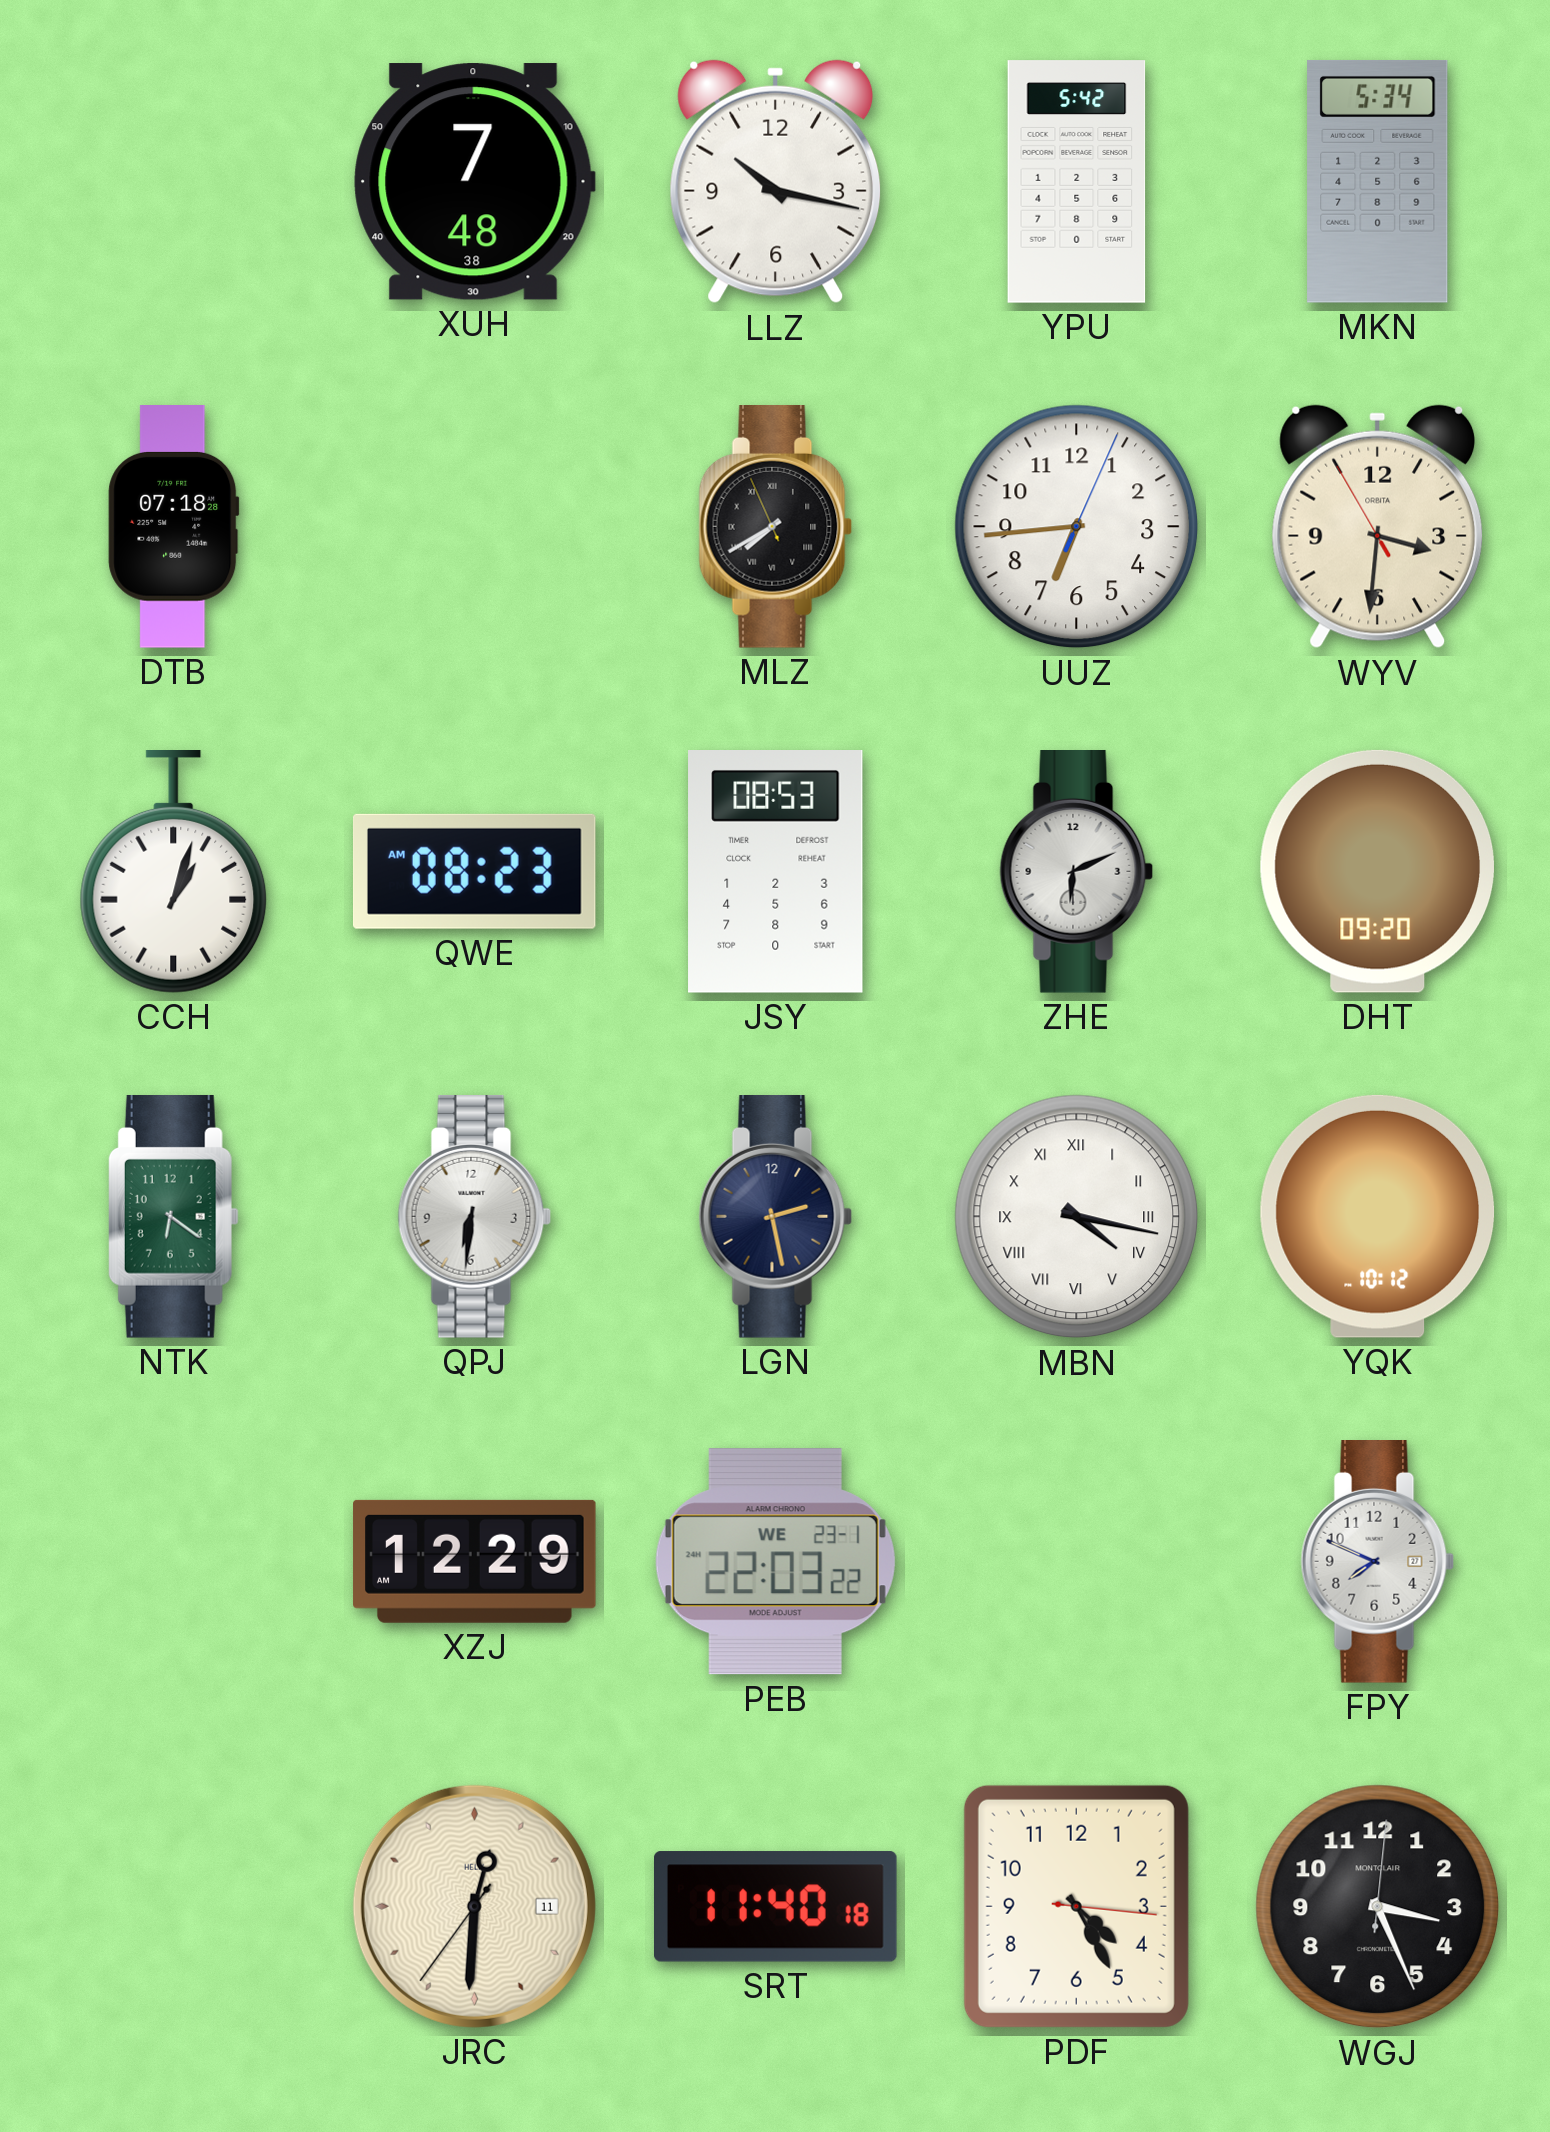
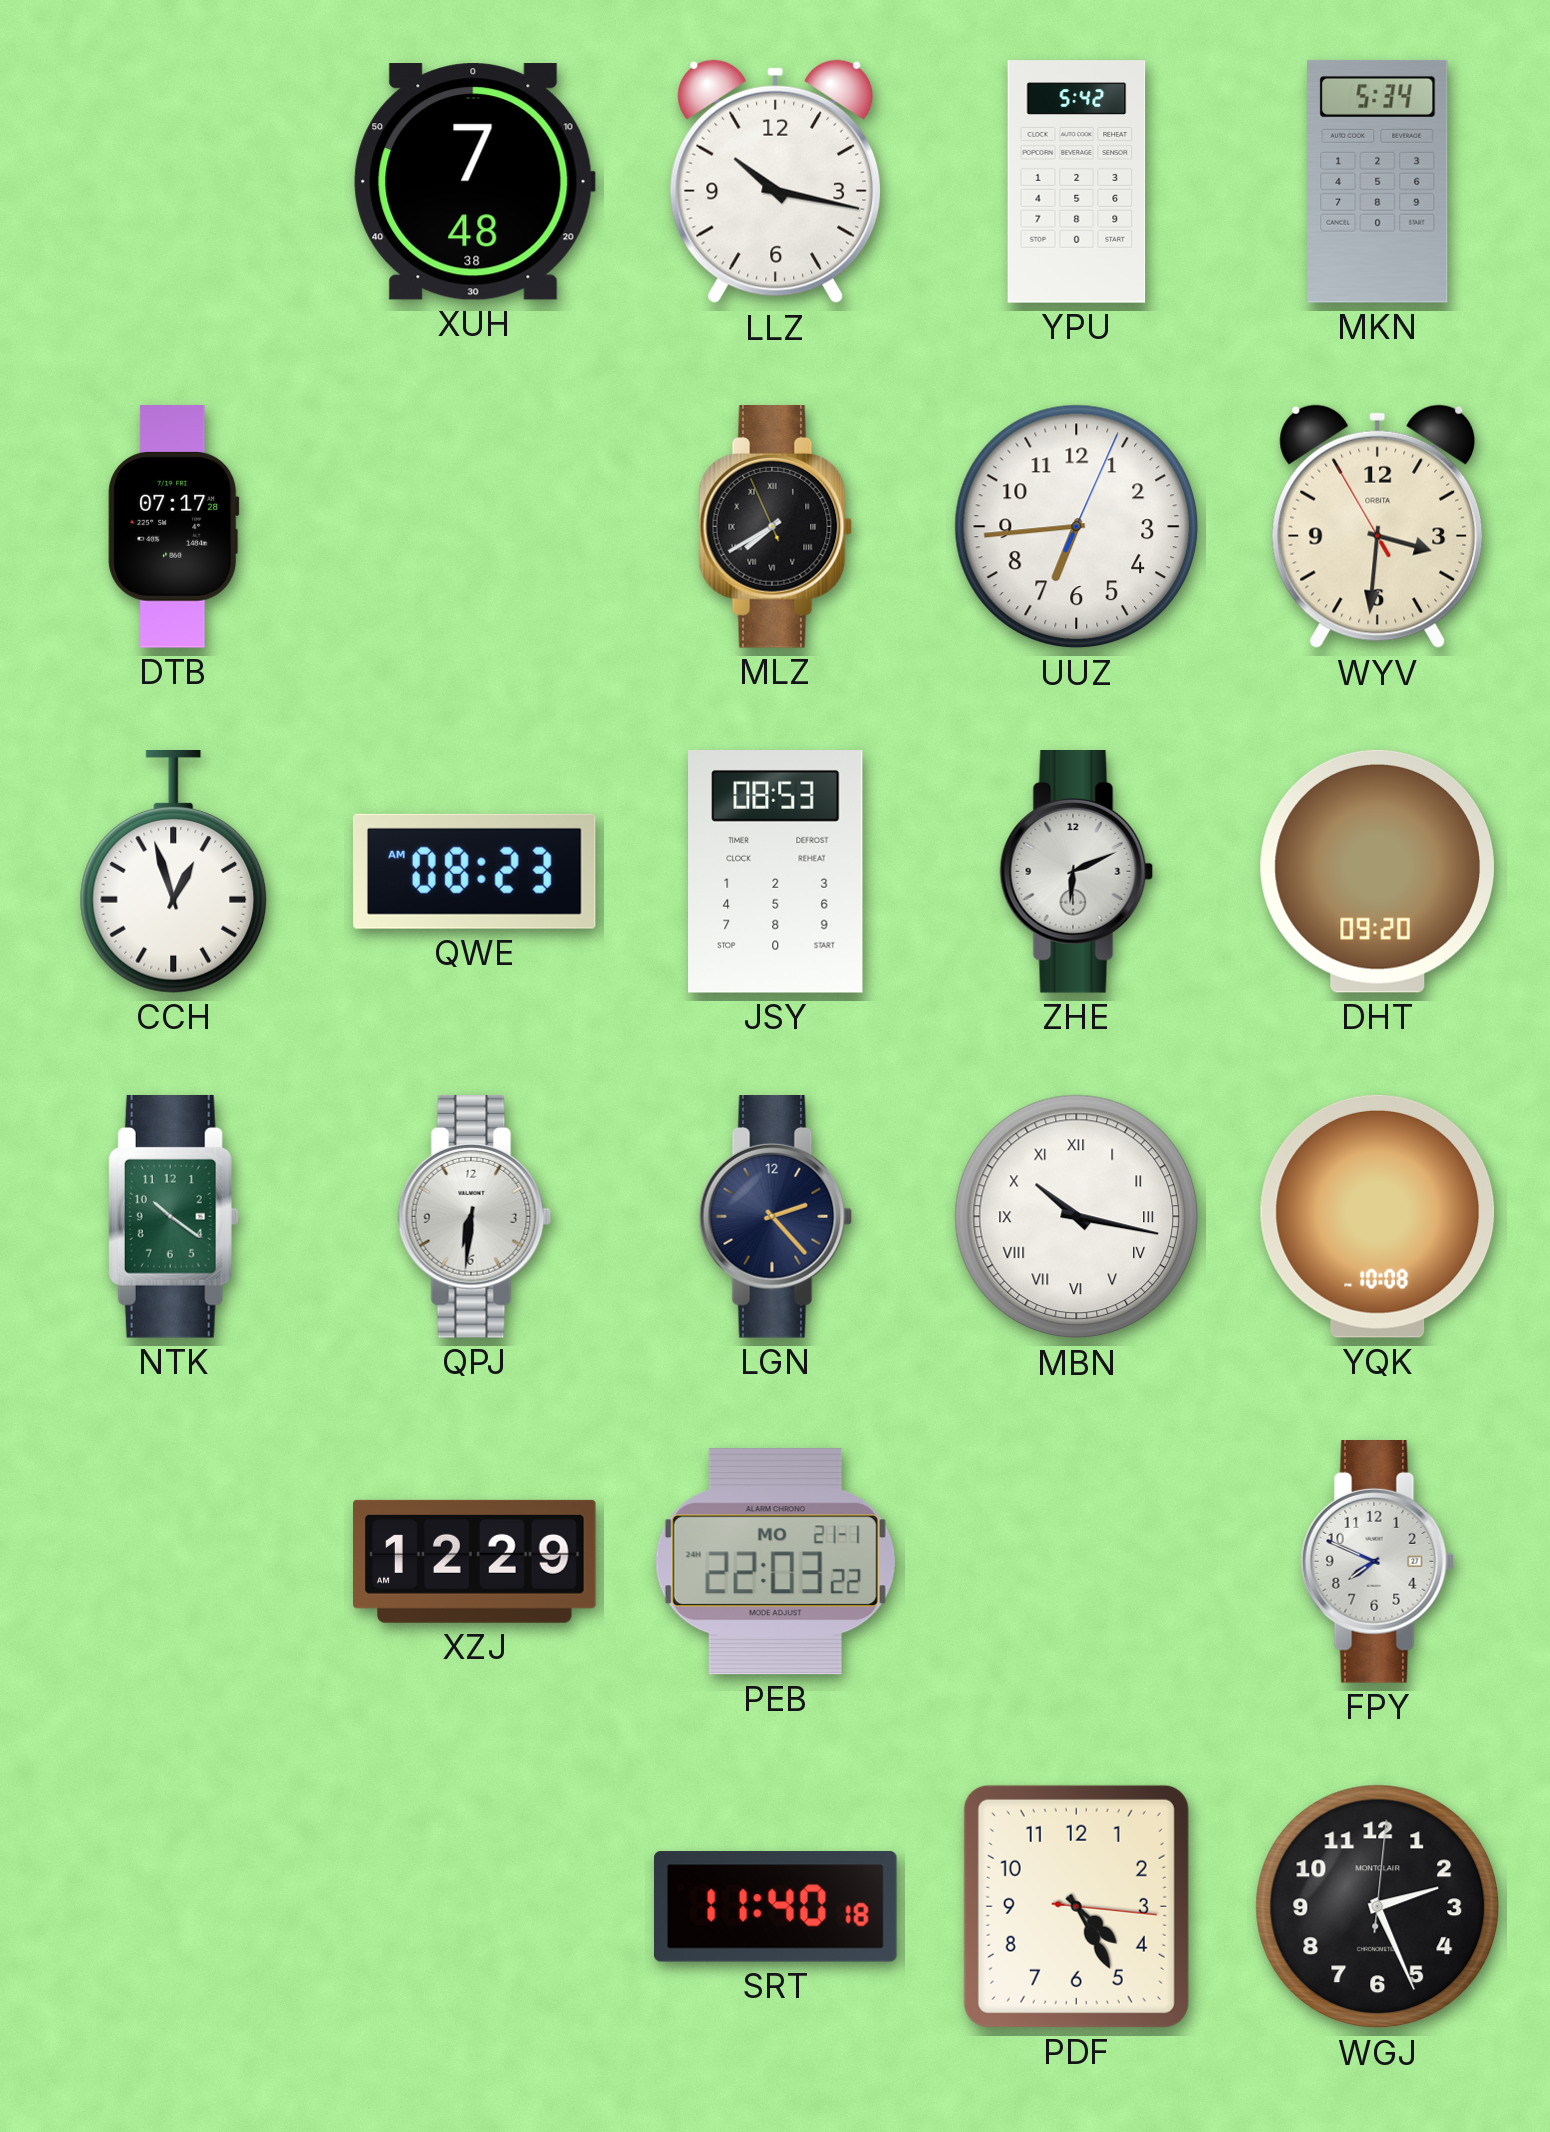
DTB: 07:18 -> 07:17 (174, 527)
CCH: 1:03 -> 12:57 (174, 872)
NTK: 6:21 -> 10:21 (173, 1217)
LGN: 2:28 -> 2:23 (776, 1217)
MBN: 4:17 -> 10:17 (1077, 1217)
YQK: 10:12 -> 10:08 (1378, 1216)
PEB date: WE 23-1 -> MO 21-1 (775, 1562)
JRC: 12:30 -> none (474, 1906)
WGJ: 3:26 -> 2:26 (1378, 1907)
